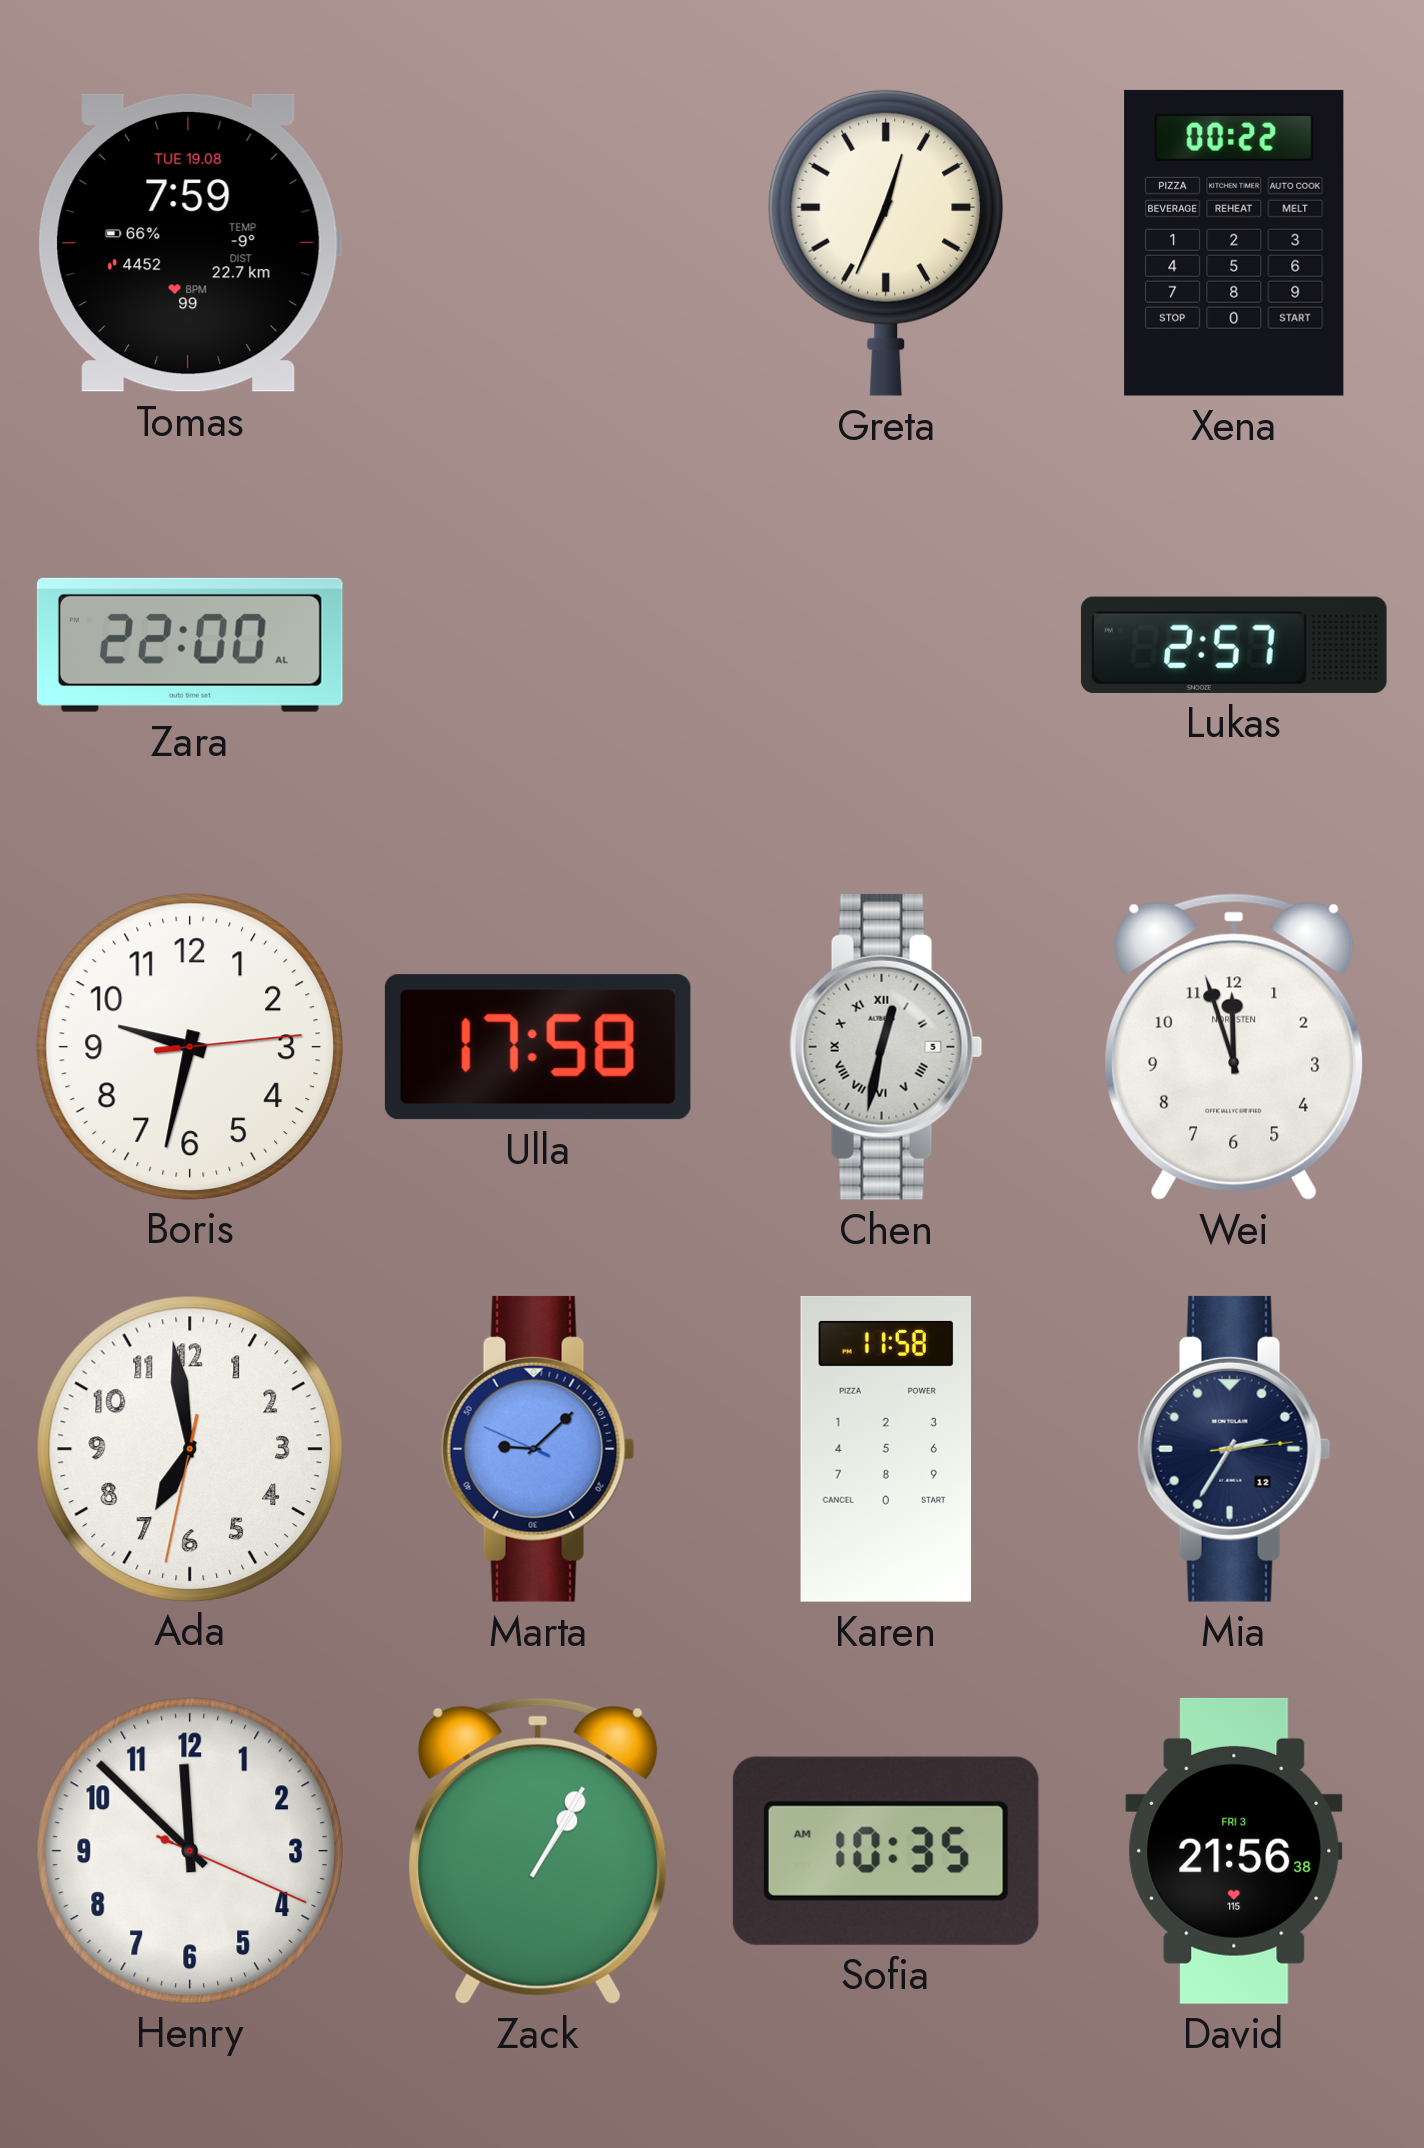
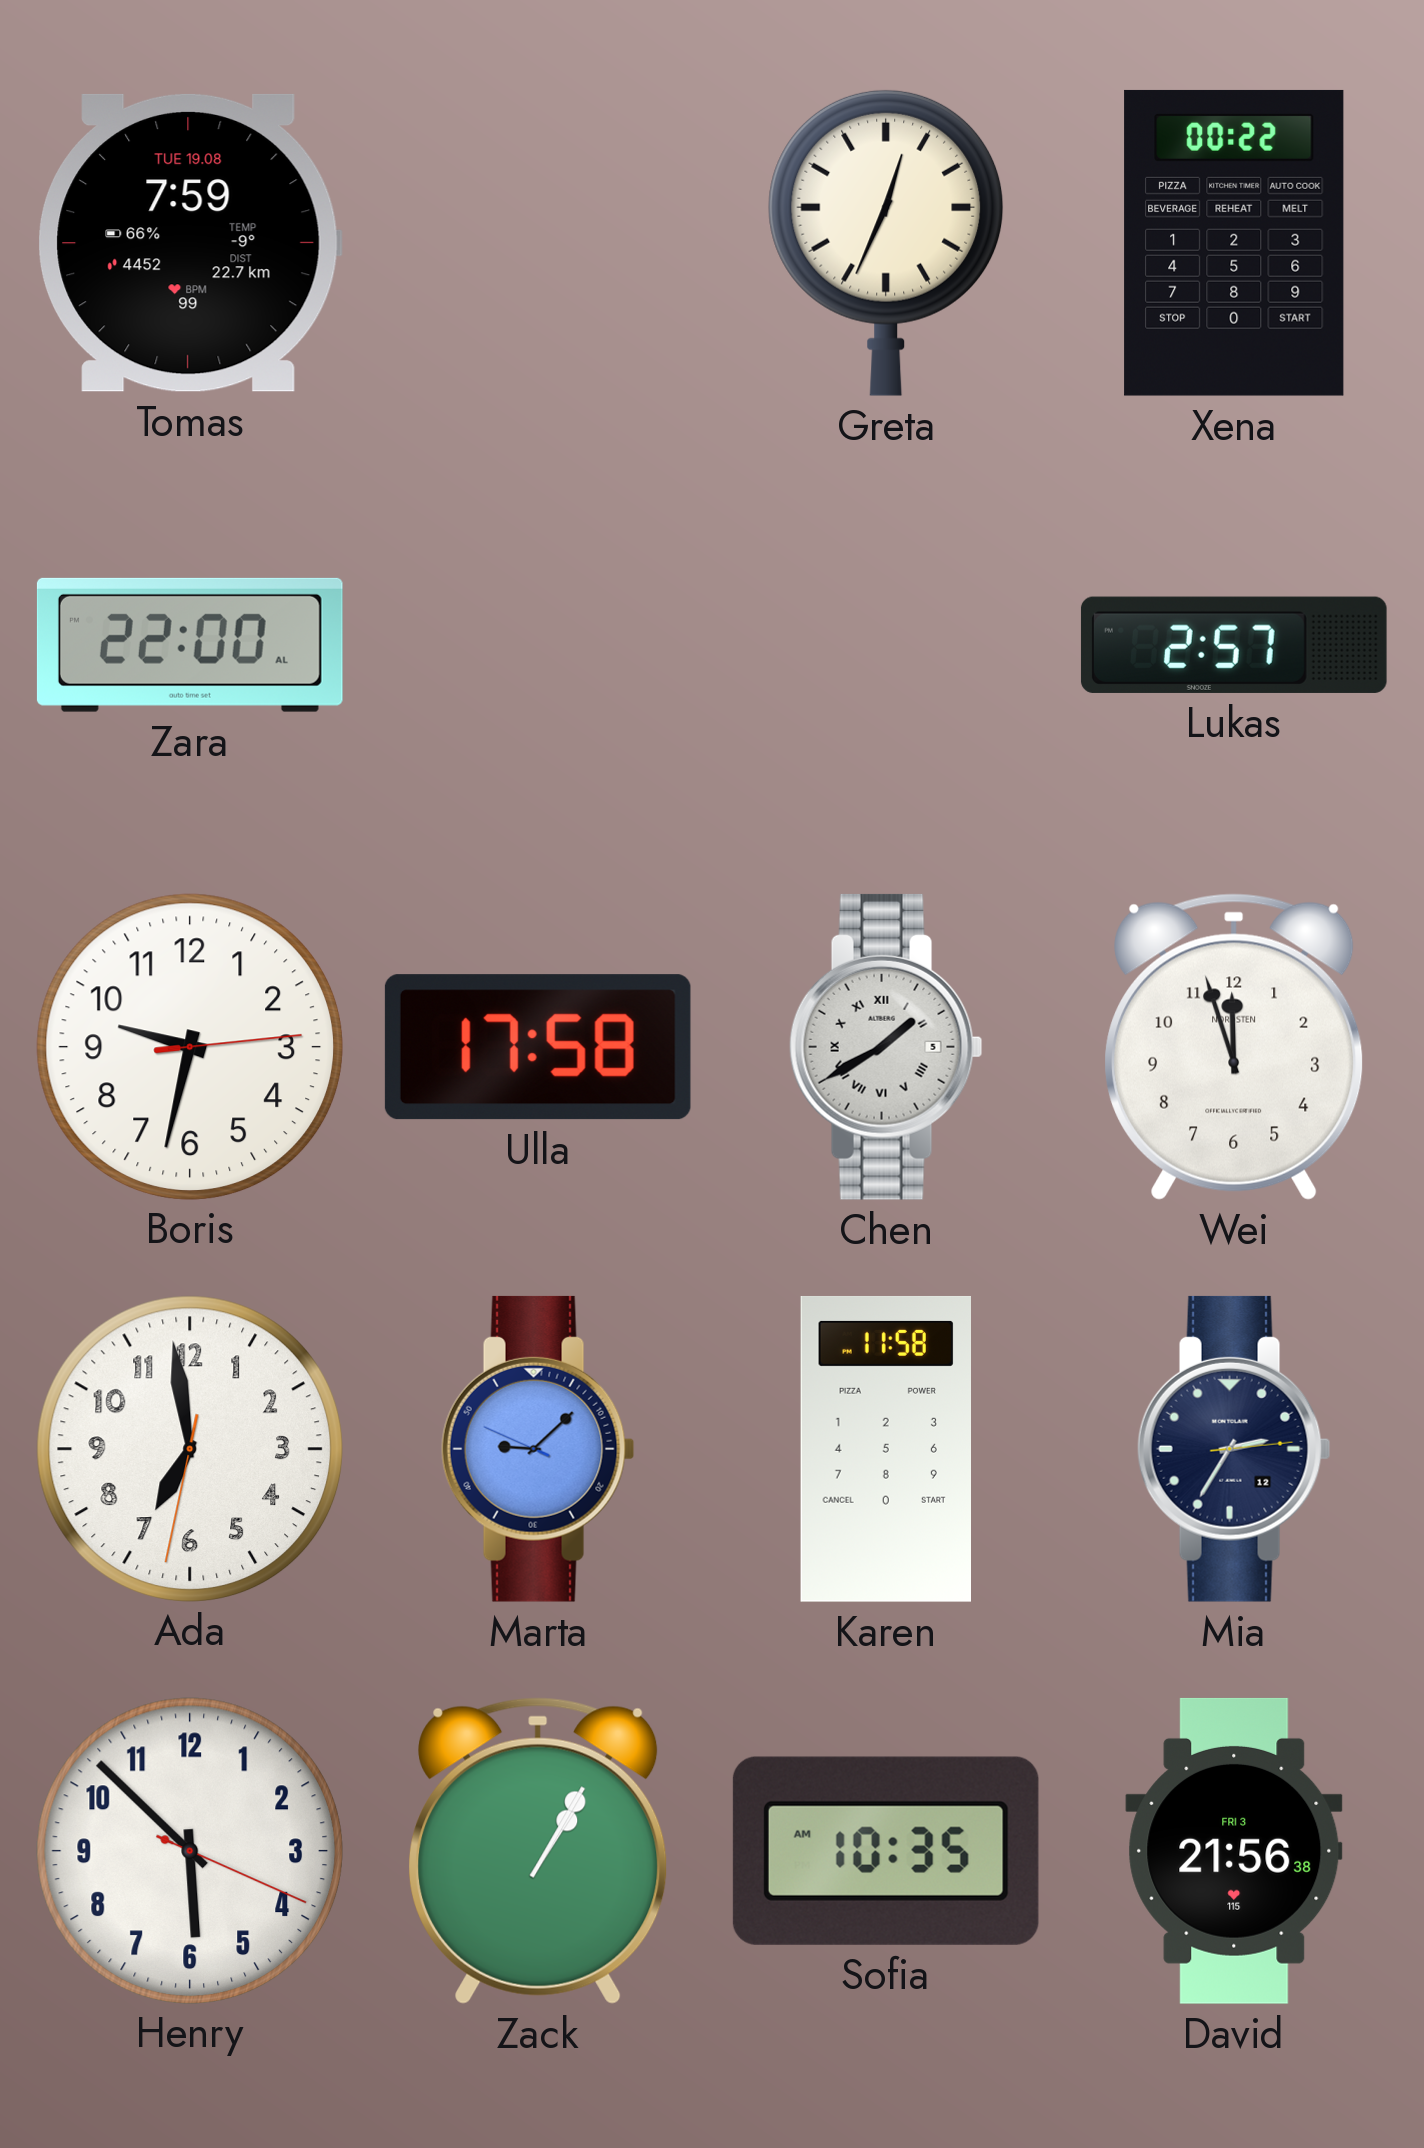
Chen: 12:32 -> 1:40 (886, 1047)
Henry: 11:52 -> 5:52 (189, 1850)
